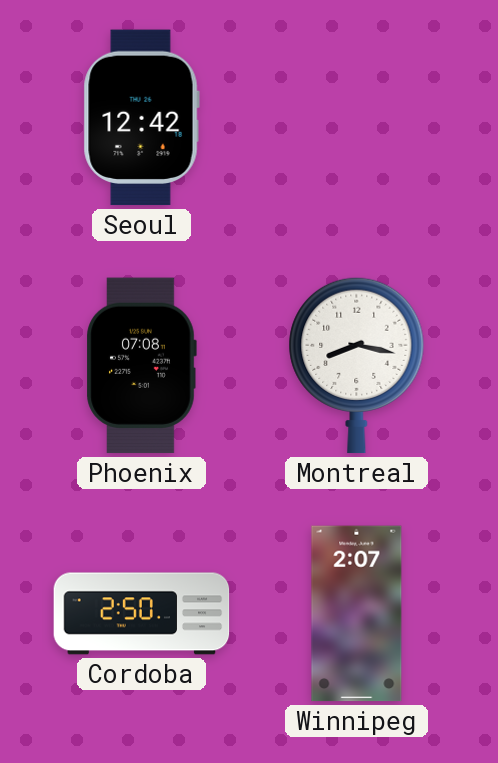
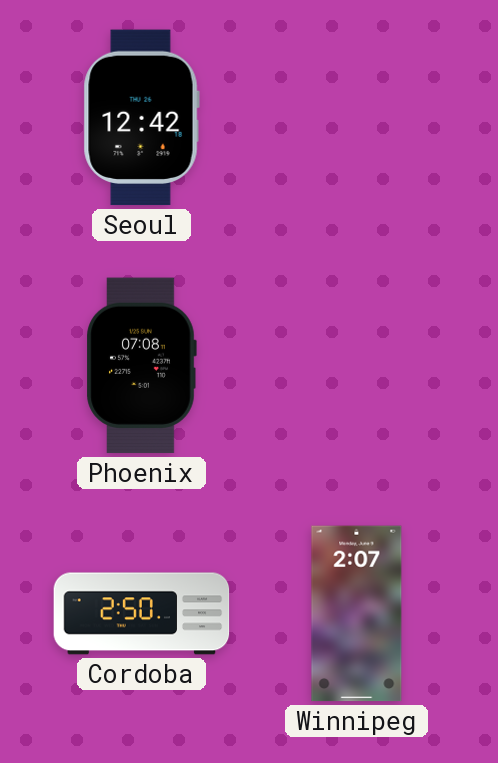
Montreal: 8:17 -> none (357, 365)
